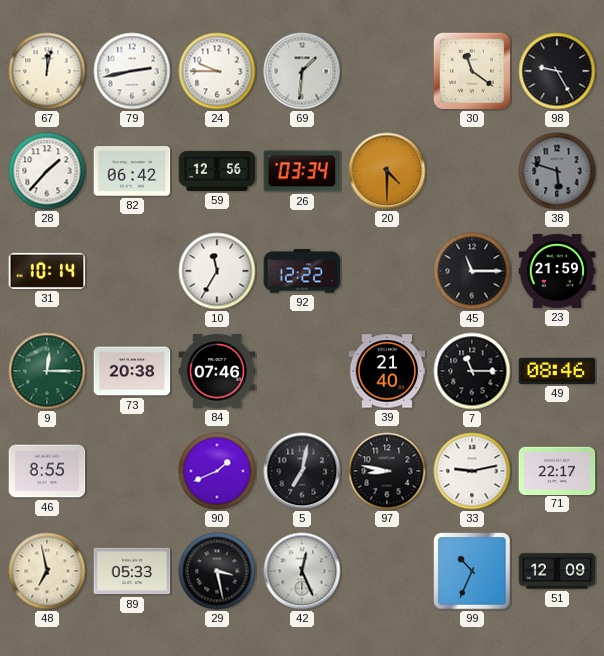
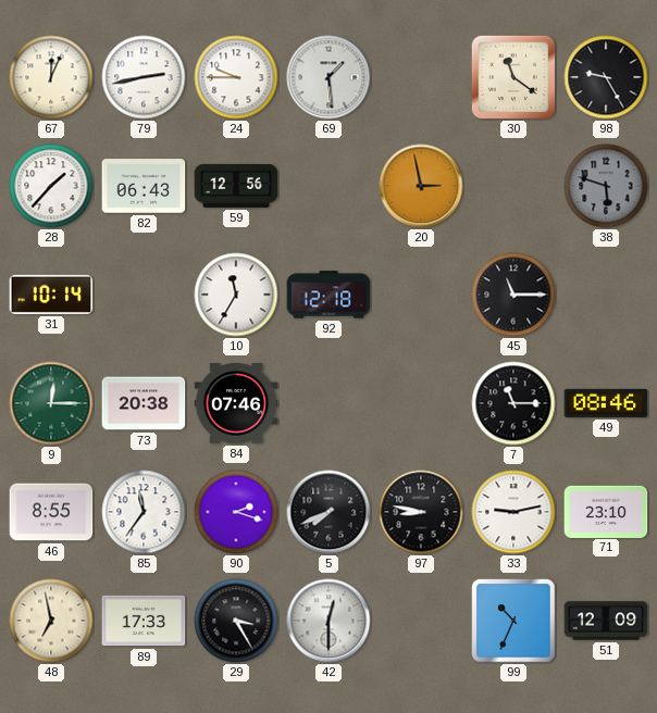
67: 12:02 -> 12:04 (51, 77)
69: 1:31 -> 1:29 (328, 77)
82: 06:42 -> 06:43 (144, 186)
26: 03:34 -> none (302, 171)
20: 4:30 -> 2:58 (421, 186)
92: 12:22 -> 12:18 (328, 295)
23: 21:59 -> none (557, 271)
39: 21:40 -> none (387, 371)
85: none -> 11:36 (144, 512)
90: 1:41 -> 2:18 (236, 512)
5: 7:02 -> 7:41 (328, 512)
71: 22:17 -> 23:10 (606, 511)
89: 05:33 -> 17:33 (144, 621)
29: 3:28 -> 3:25 (236, 621)
42: 12:26 -> 12:30 (328, 621)
